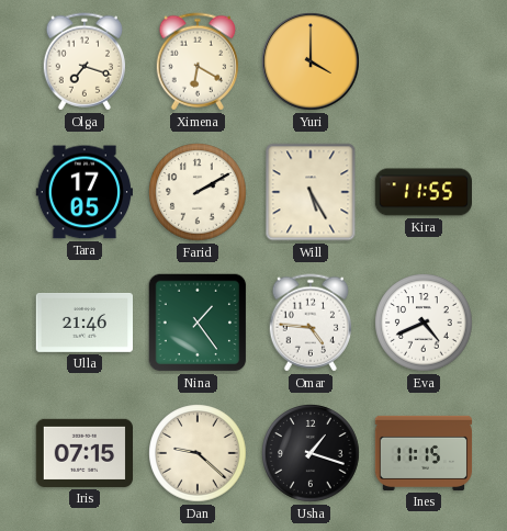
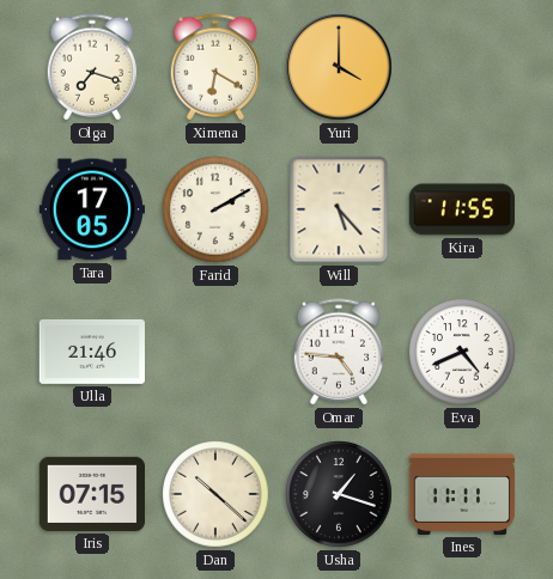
Will: 5:25 -> 5:23 (339, 209)
Nina: 1:24 -> none (198, 323)
Dan: 9:22 -> 10:22 (215, 494)
Ines: 11:15 -> 11:11 (462, 494)
